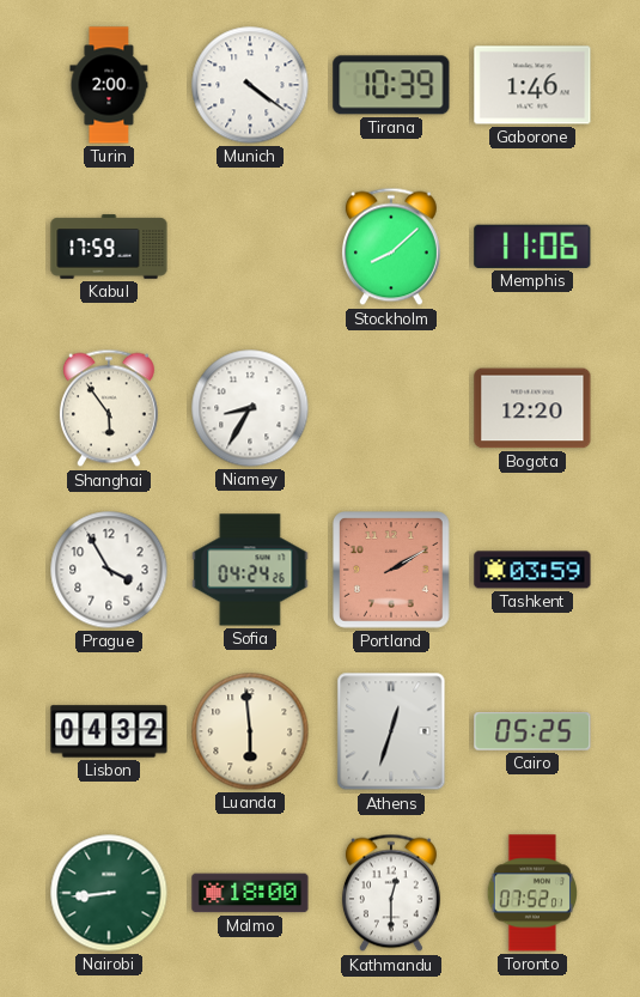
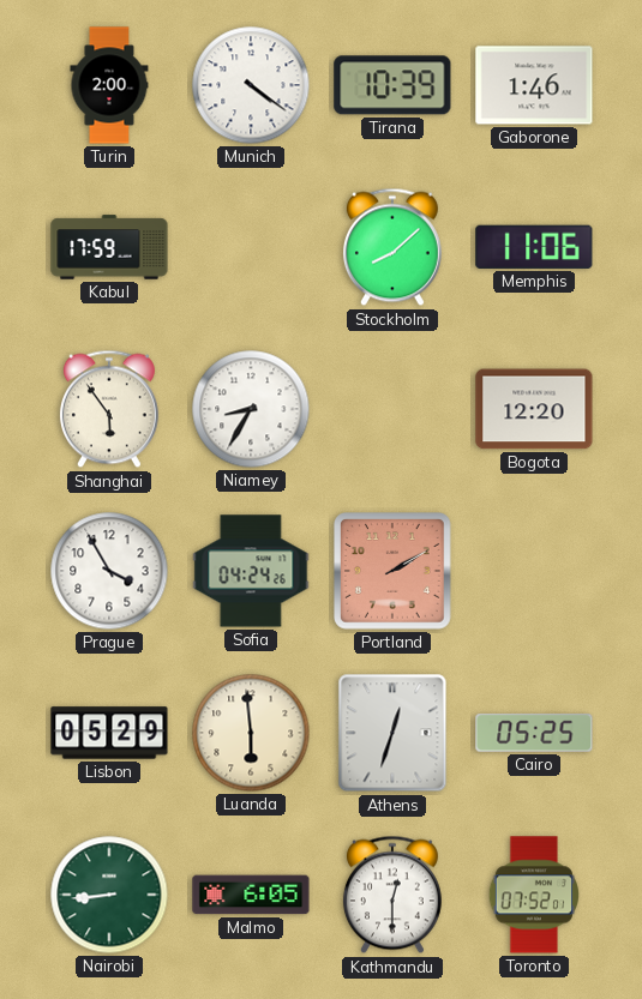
Tashkent: 03:59 -> none (532, 570)
Lisbon: 04:32 -> 05:29 (109, 733)
Malmo: 18:00 -> 6:05 (251, 895)
